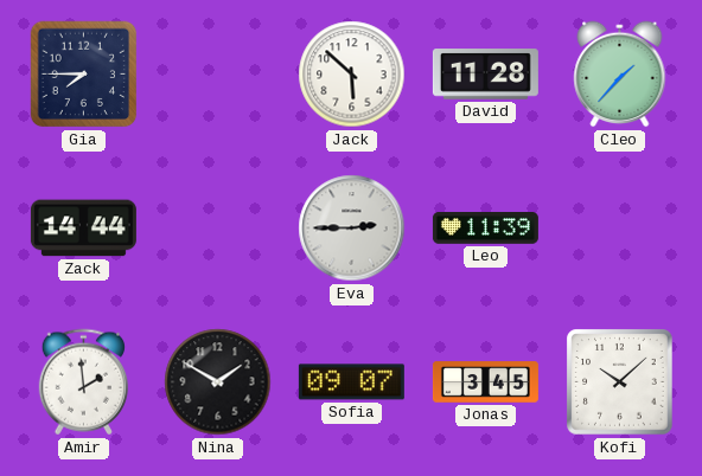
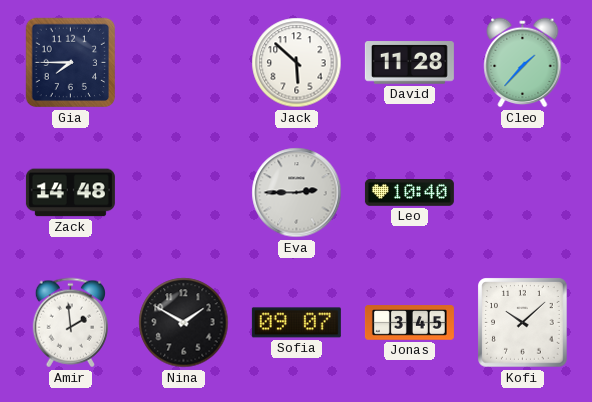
Zack: 14:44 -> 14:48 (70, 193)
Leo: 11:39 -> 10:40 (409, 193)
